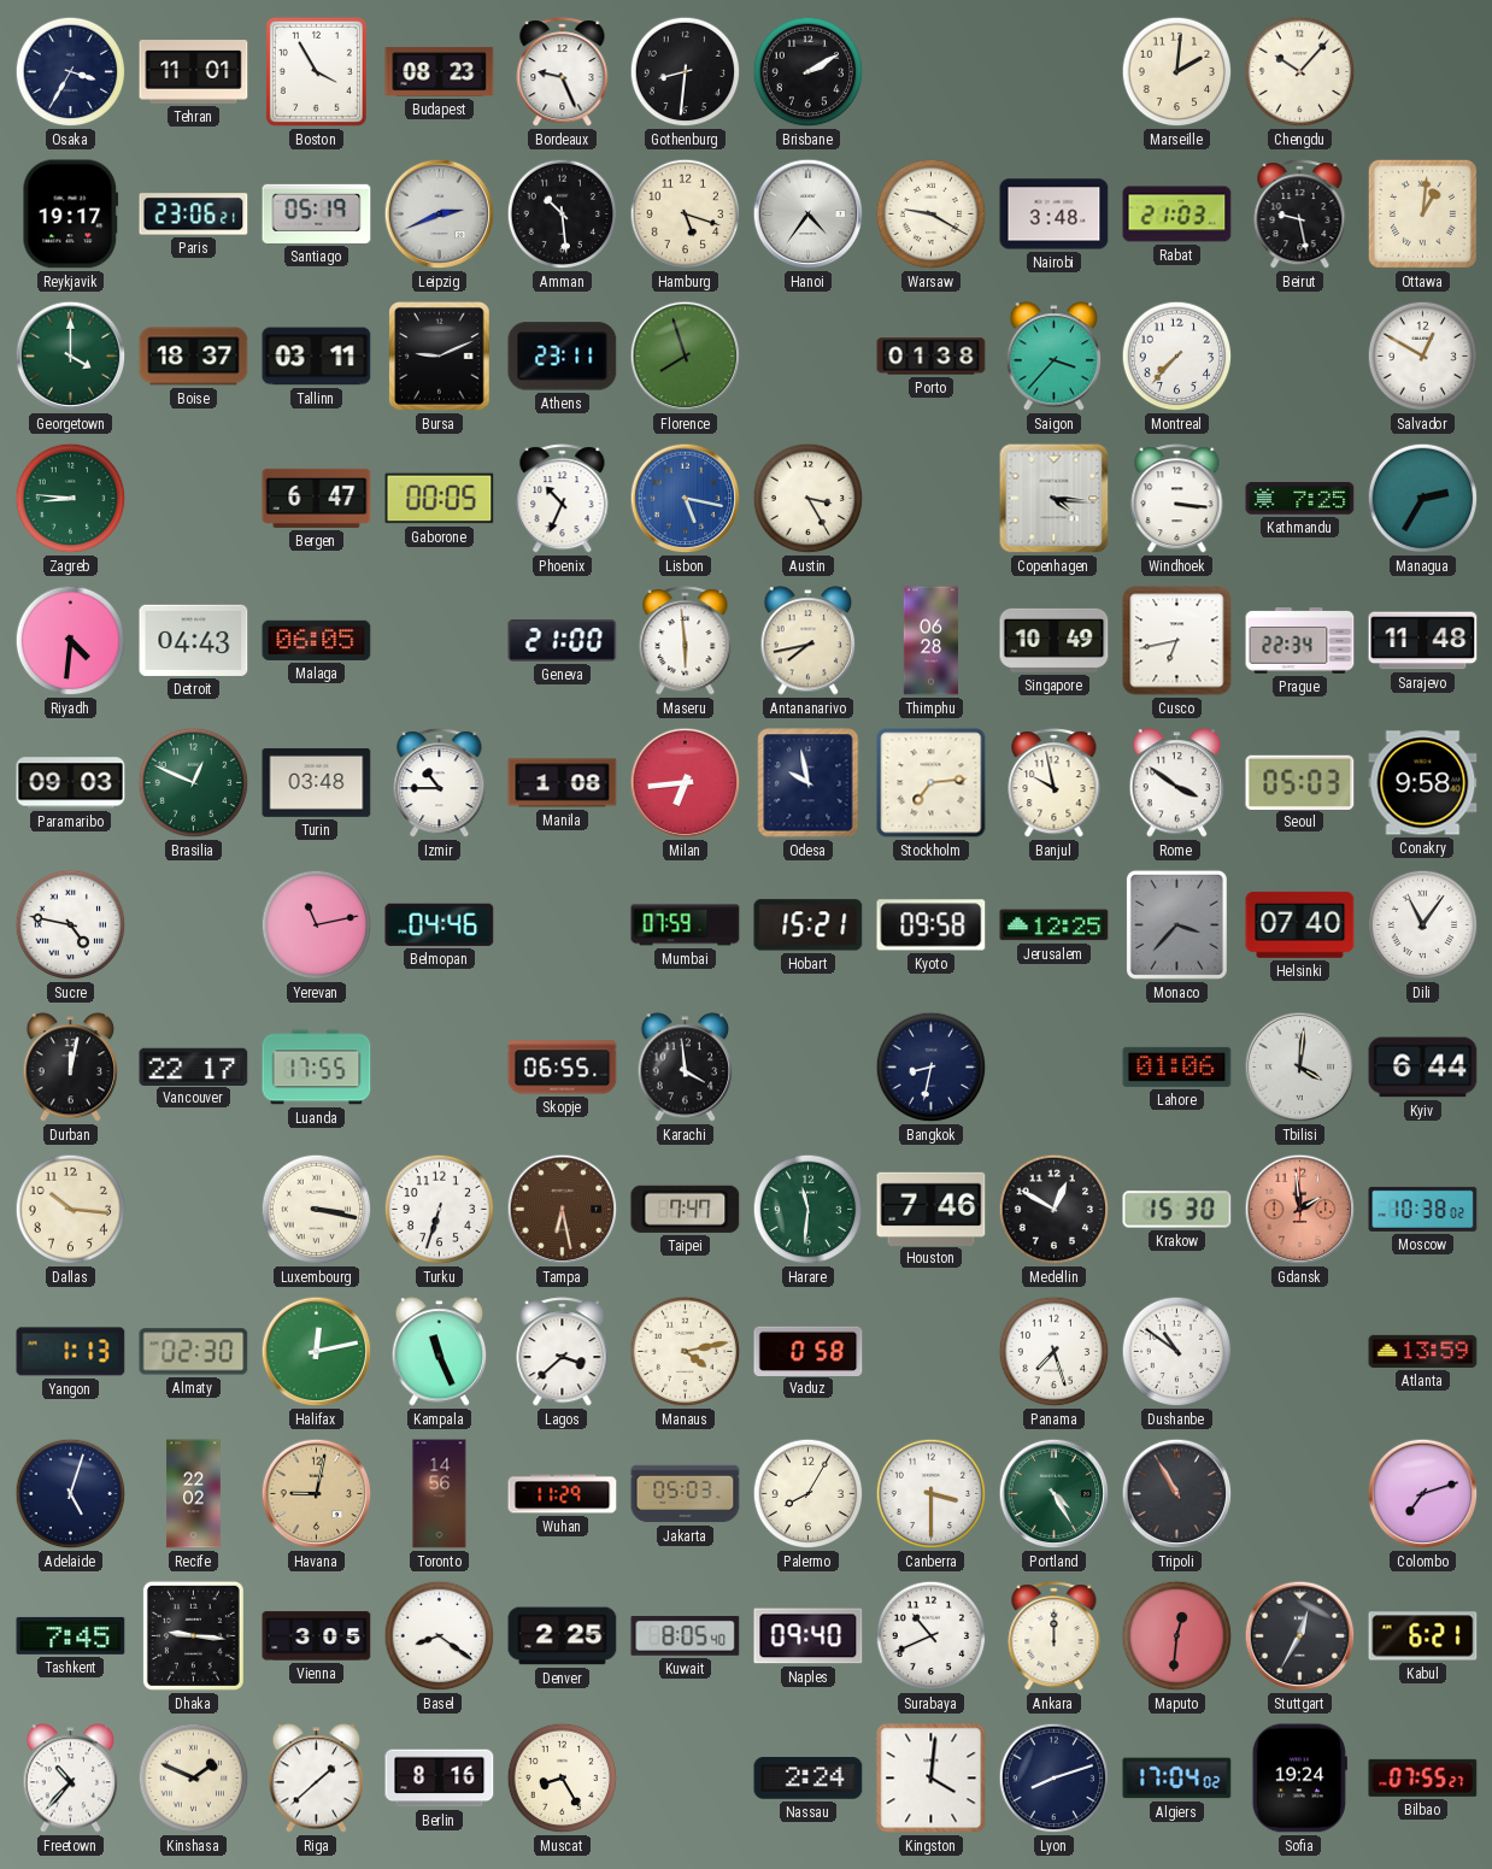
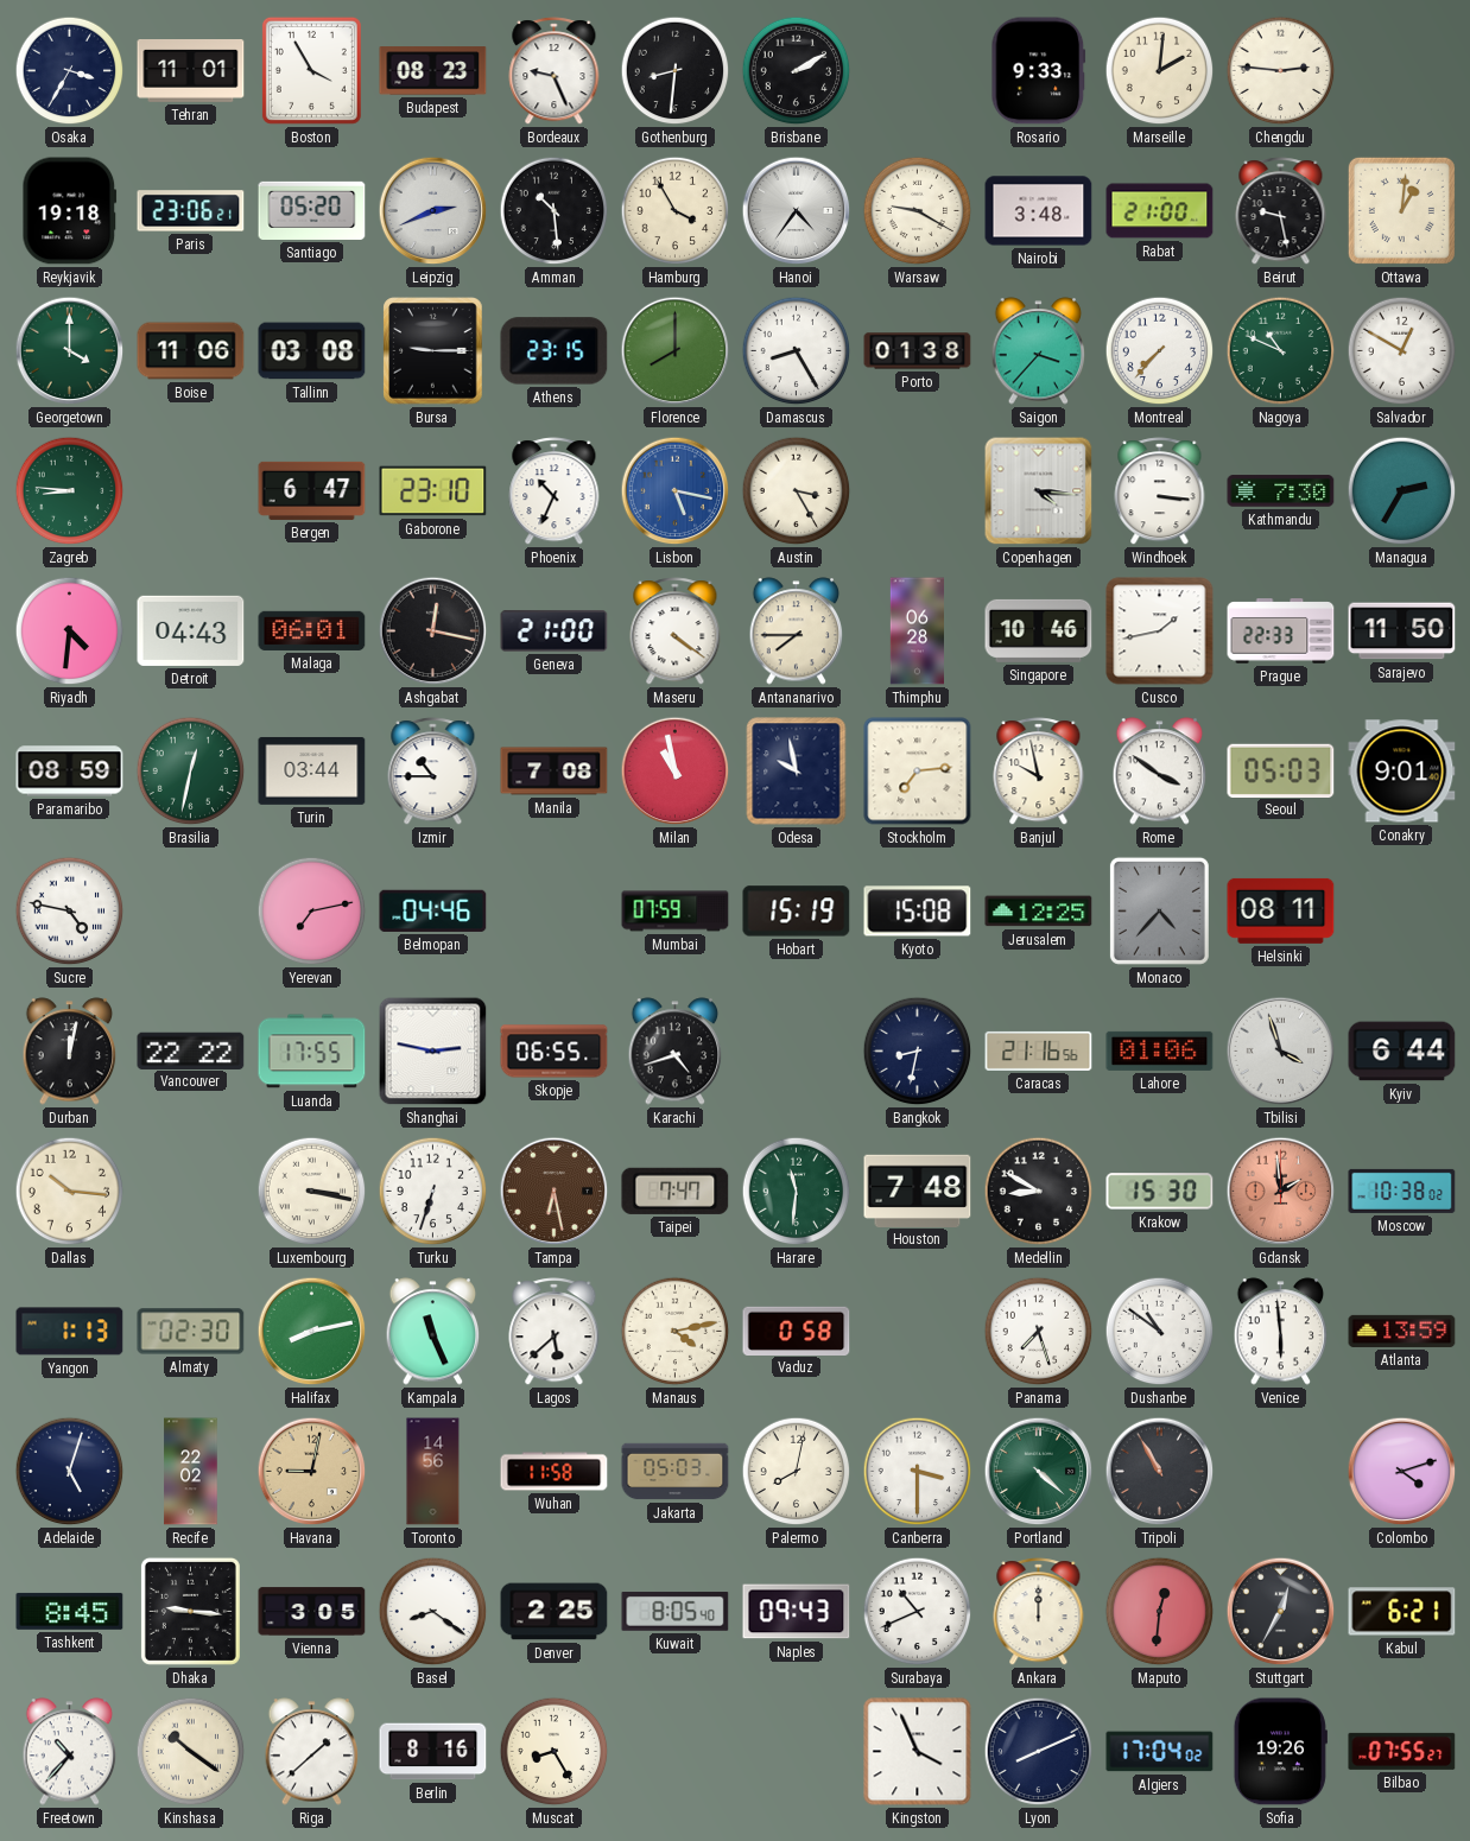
Rosario: none -> 9:33 (1039, 71)
Chengdu: 10:07 -> 2:46 (1281, 71)
Reykjavik: 19:17 -> 19:18 (70, 211)
Santiago: 05:19 -> 05:20 (312, 210)
Hamburg: 5:18 -> 3:55 (676, 211)
Rabat: 21:03 -> 21:00 (1160, 211)
Boise: 18:37 -> 11:06 (191, 351)
Tallinn: 03:11 -> 03:08 (312, 351)
Bursa: 9:11 -> 9:15 (433, 351)
Athens: 23:11 -> 23:15 (555, 351)
Florence: 7:57 -> 8:00 (676, 351)
Damascus: none -> 8:25 (797, 351)
Nagoya: none -> 10:49 (1281, 351)
Gaborone: 00:05 -> 23:10 (433, 491)
Kathmandu: 7:25 -> 7:30 (1281, 491)
Malaga: 06:05 -> 06:01 (312, 630)
Ashgabat: none -> 12:17 (433, 631)
Maseru: 5:59 -> 4:21 (676, 631)
Antananarivo: 7:43 -> 7:45 (797, 631)
Singapore: 10:49 -> 10:46 (1039, 630)
Cusco: 6:43 -> 1:43 (1160, 631)
Prague: 22:34 -> 22:33 (1281, 631)
Sarajevo: 11:48 -> 11:50 (1402, 631)
Paramaribo: 09:03 -> 08:59 (70, 772)
Brasilia: 12:49 -> 12:32 (191, 772)
Turin: 03:48 -> 03:44 (312, 770)
Manila: 1:08 -> 7:08 (555, 772)
Milan: 6:44 -> 10:58 (676, 772)
Conakry: 9:58 -> 9:01 (1402, 772)
Yerevan: 11:13 -> 7:13 (312, 912)
Hobart: 15:21 -> 15:19 (797, 912)
Kyoto: 09:58 -> 15:08 (918, 912)
Monaco: 3:37 -> 4:37 (1159, 910)
Helsinki: 07:40 -> 08:11 (1281, 910)
Dili: 11:06 -> none (1423, 925)
Vancouver: 22:17 -> 22:22 (191, 1050)
Shanghai: none -> 2:47 (433, 1052)
Karachi: 3:59 -> 4:42 (676, 1052)
Caracas: none -> 21:16 (1039, 1050)
Tbilisi: 4:01 -> 3:57 (1281, 1052)
Houston: 7:46 -> 7:48 (918, 1191)
Medellin: 12:50 -> 8:50 (1039, 1192)
Halifax: 12:13 -> 8:13 (312, 1332)
Lagos: 3:38 -> 5:38 (555, 1332)
Venice: none -> 5:59 (1281, 1332)
Wuhan: 11:29 -> 11:58 (555, 1472)
Palermo: 8:05 -> 8:02 (797, 1472)
Portland: 4:25 -> 4:22 (1039, 1472)
Colombo: 7:12 -> 4:12 (1402, 1472)
Tashkent: 7:45 -> 8:45 (70, 1611)
Naples: 09:40 -> 09:43 (797, 1612)
Kinshasa: 1:49 -> 10:21 (191, 1752)
Nassau: 2:24 -> none (809, 1779)
Kingston: 4:01 -> 3:56 (918, 1752)
Lyon: 8:12 -> 8:11 (1039, 1752)
Sofia: 19:24 -> 19:26 (1280, 1752)
